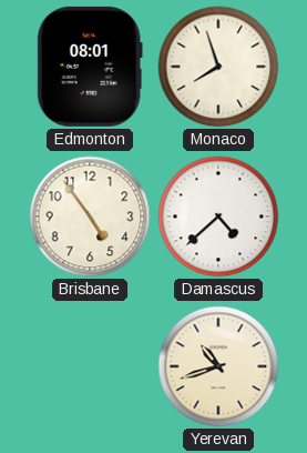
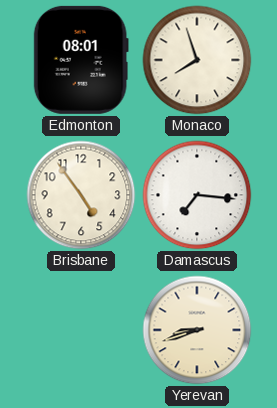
Damascus: 4:38 -> 7:16 (197, 195)
Yerevan: 10:42 -> 8:42 (197, 330)
